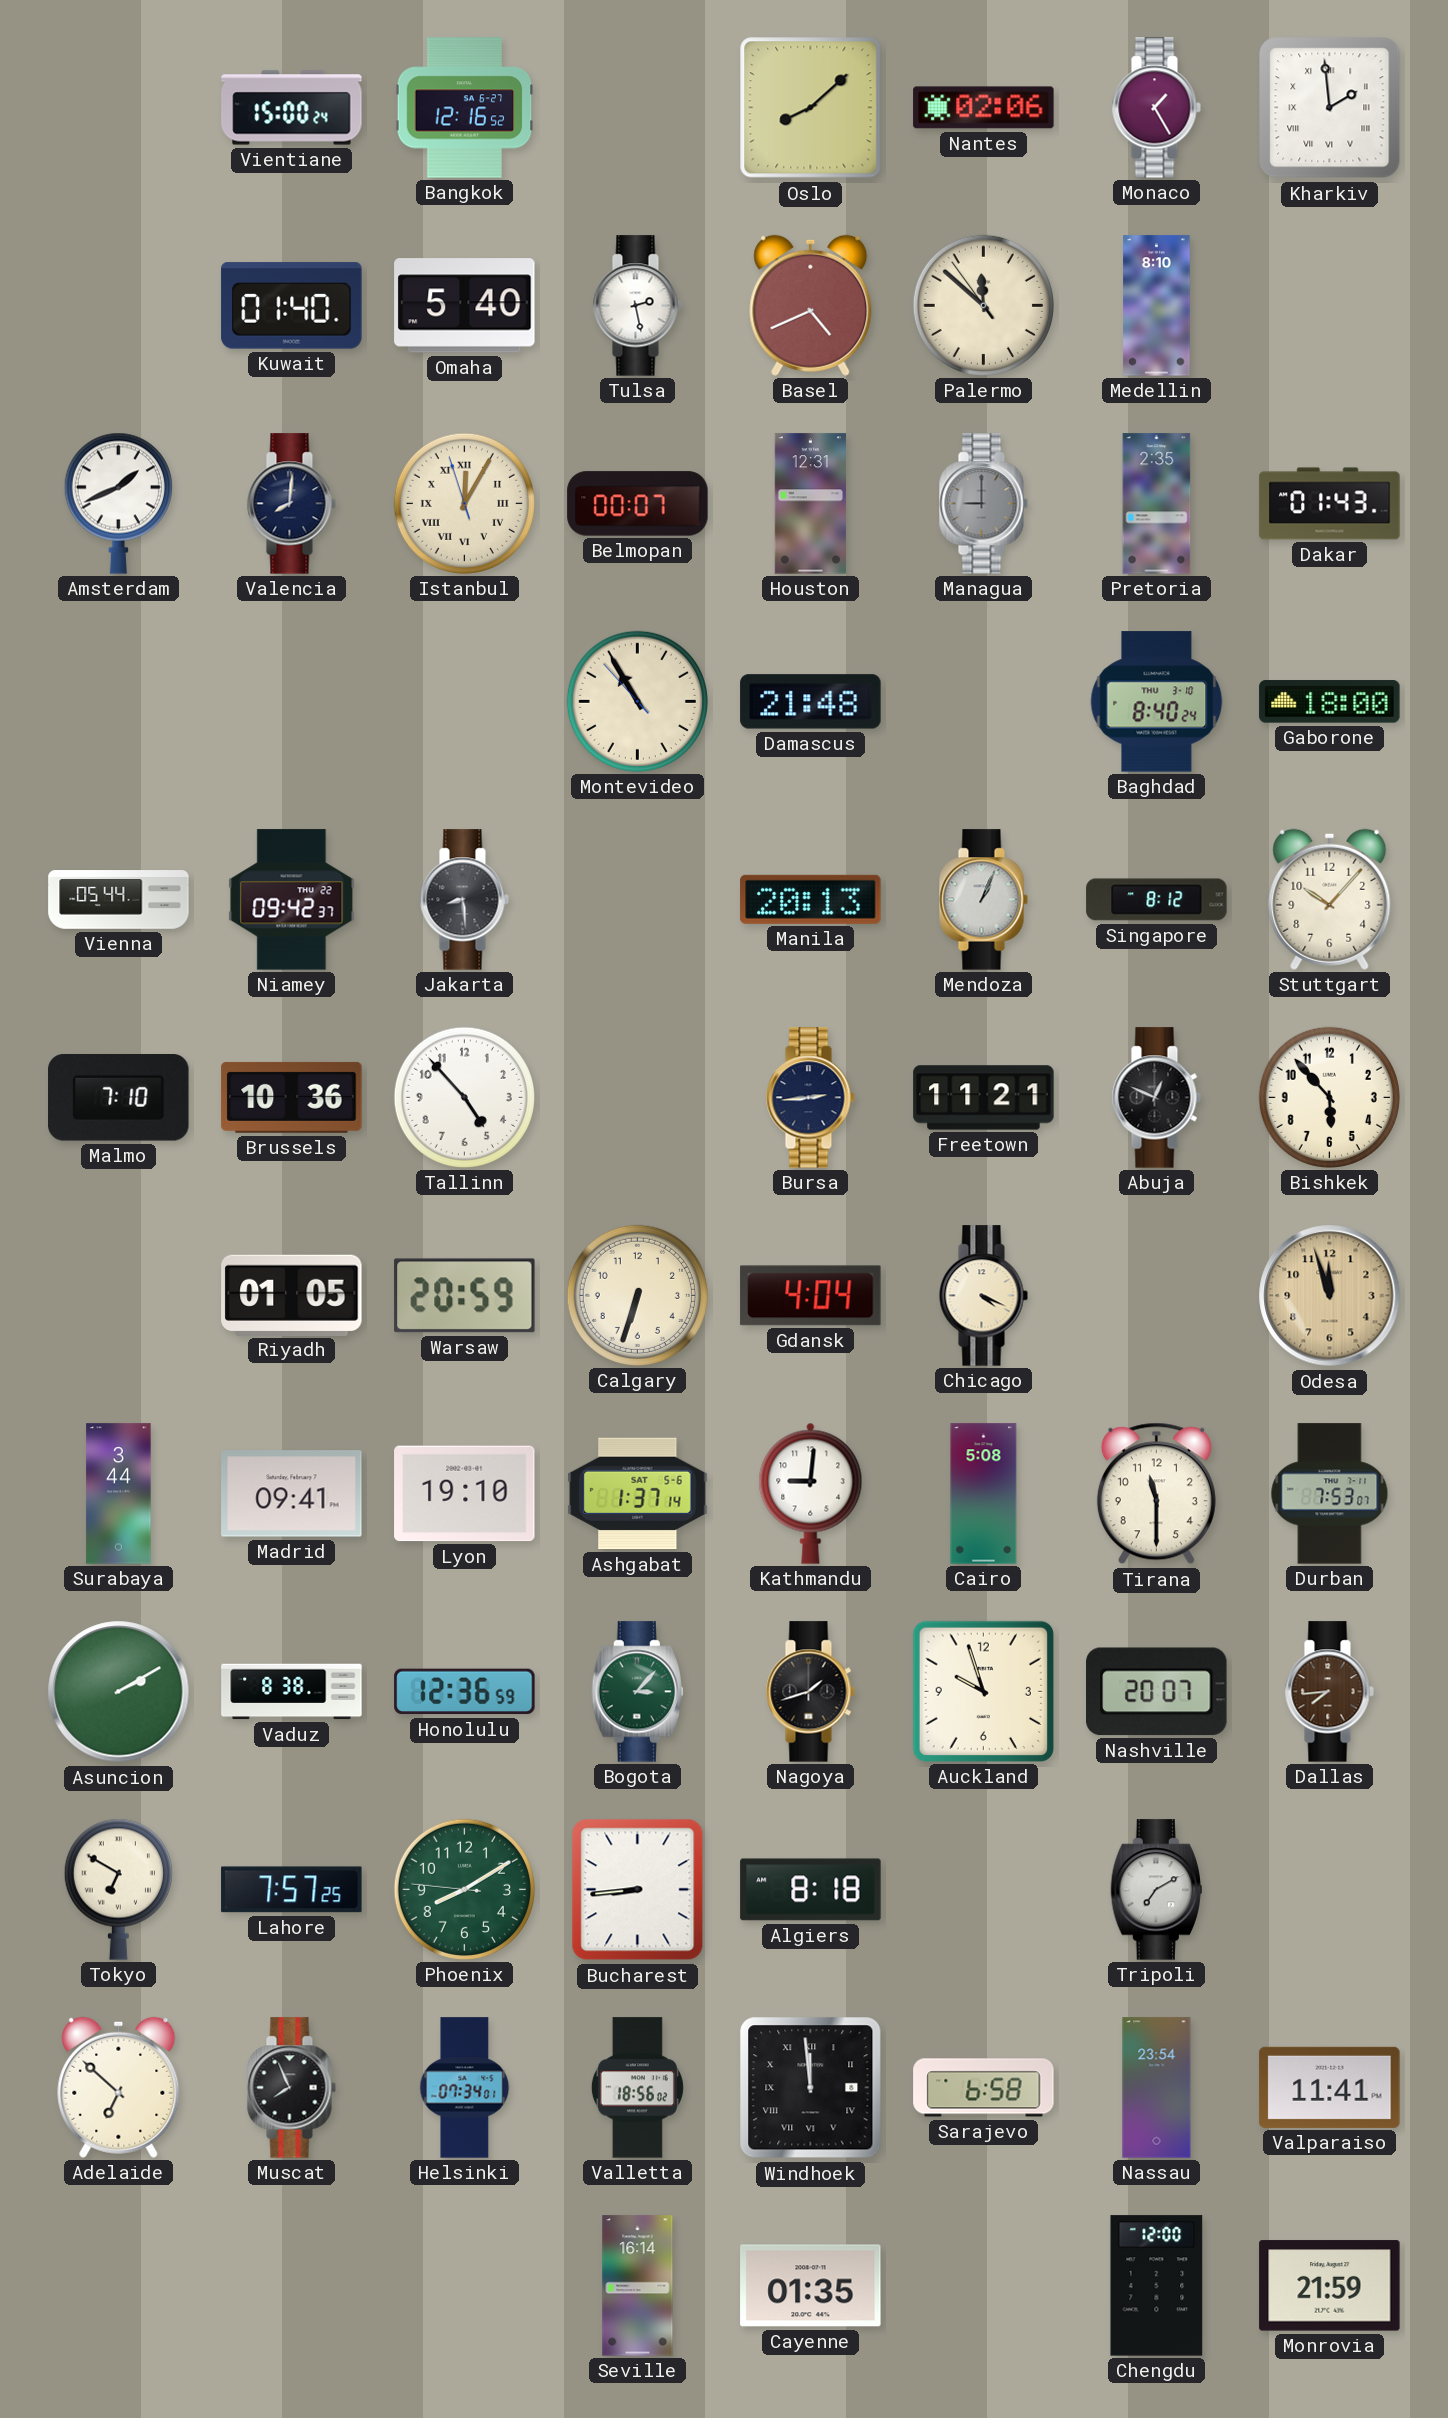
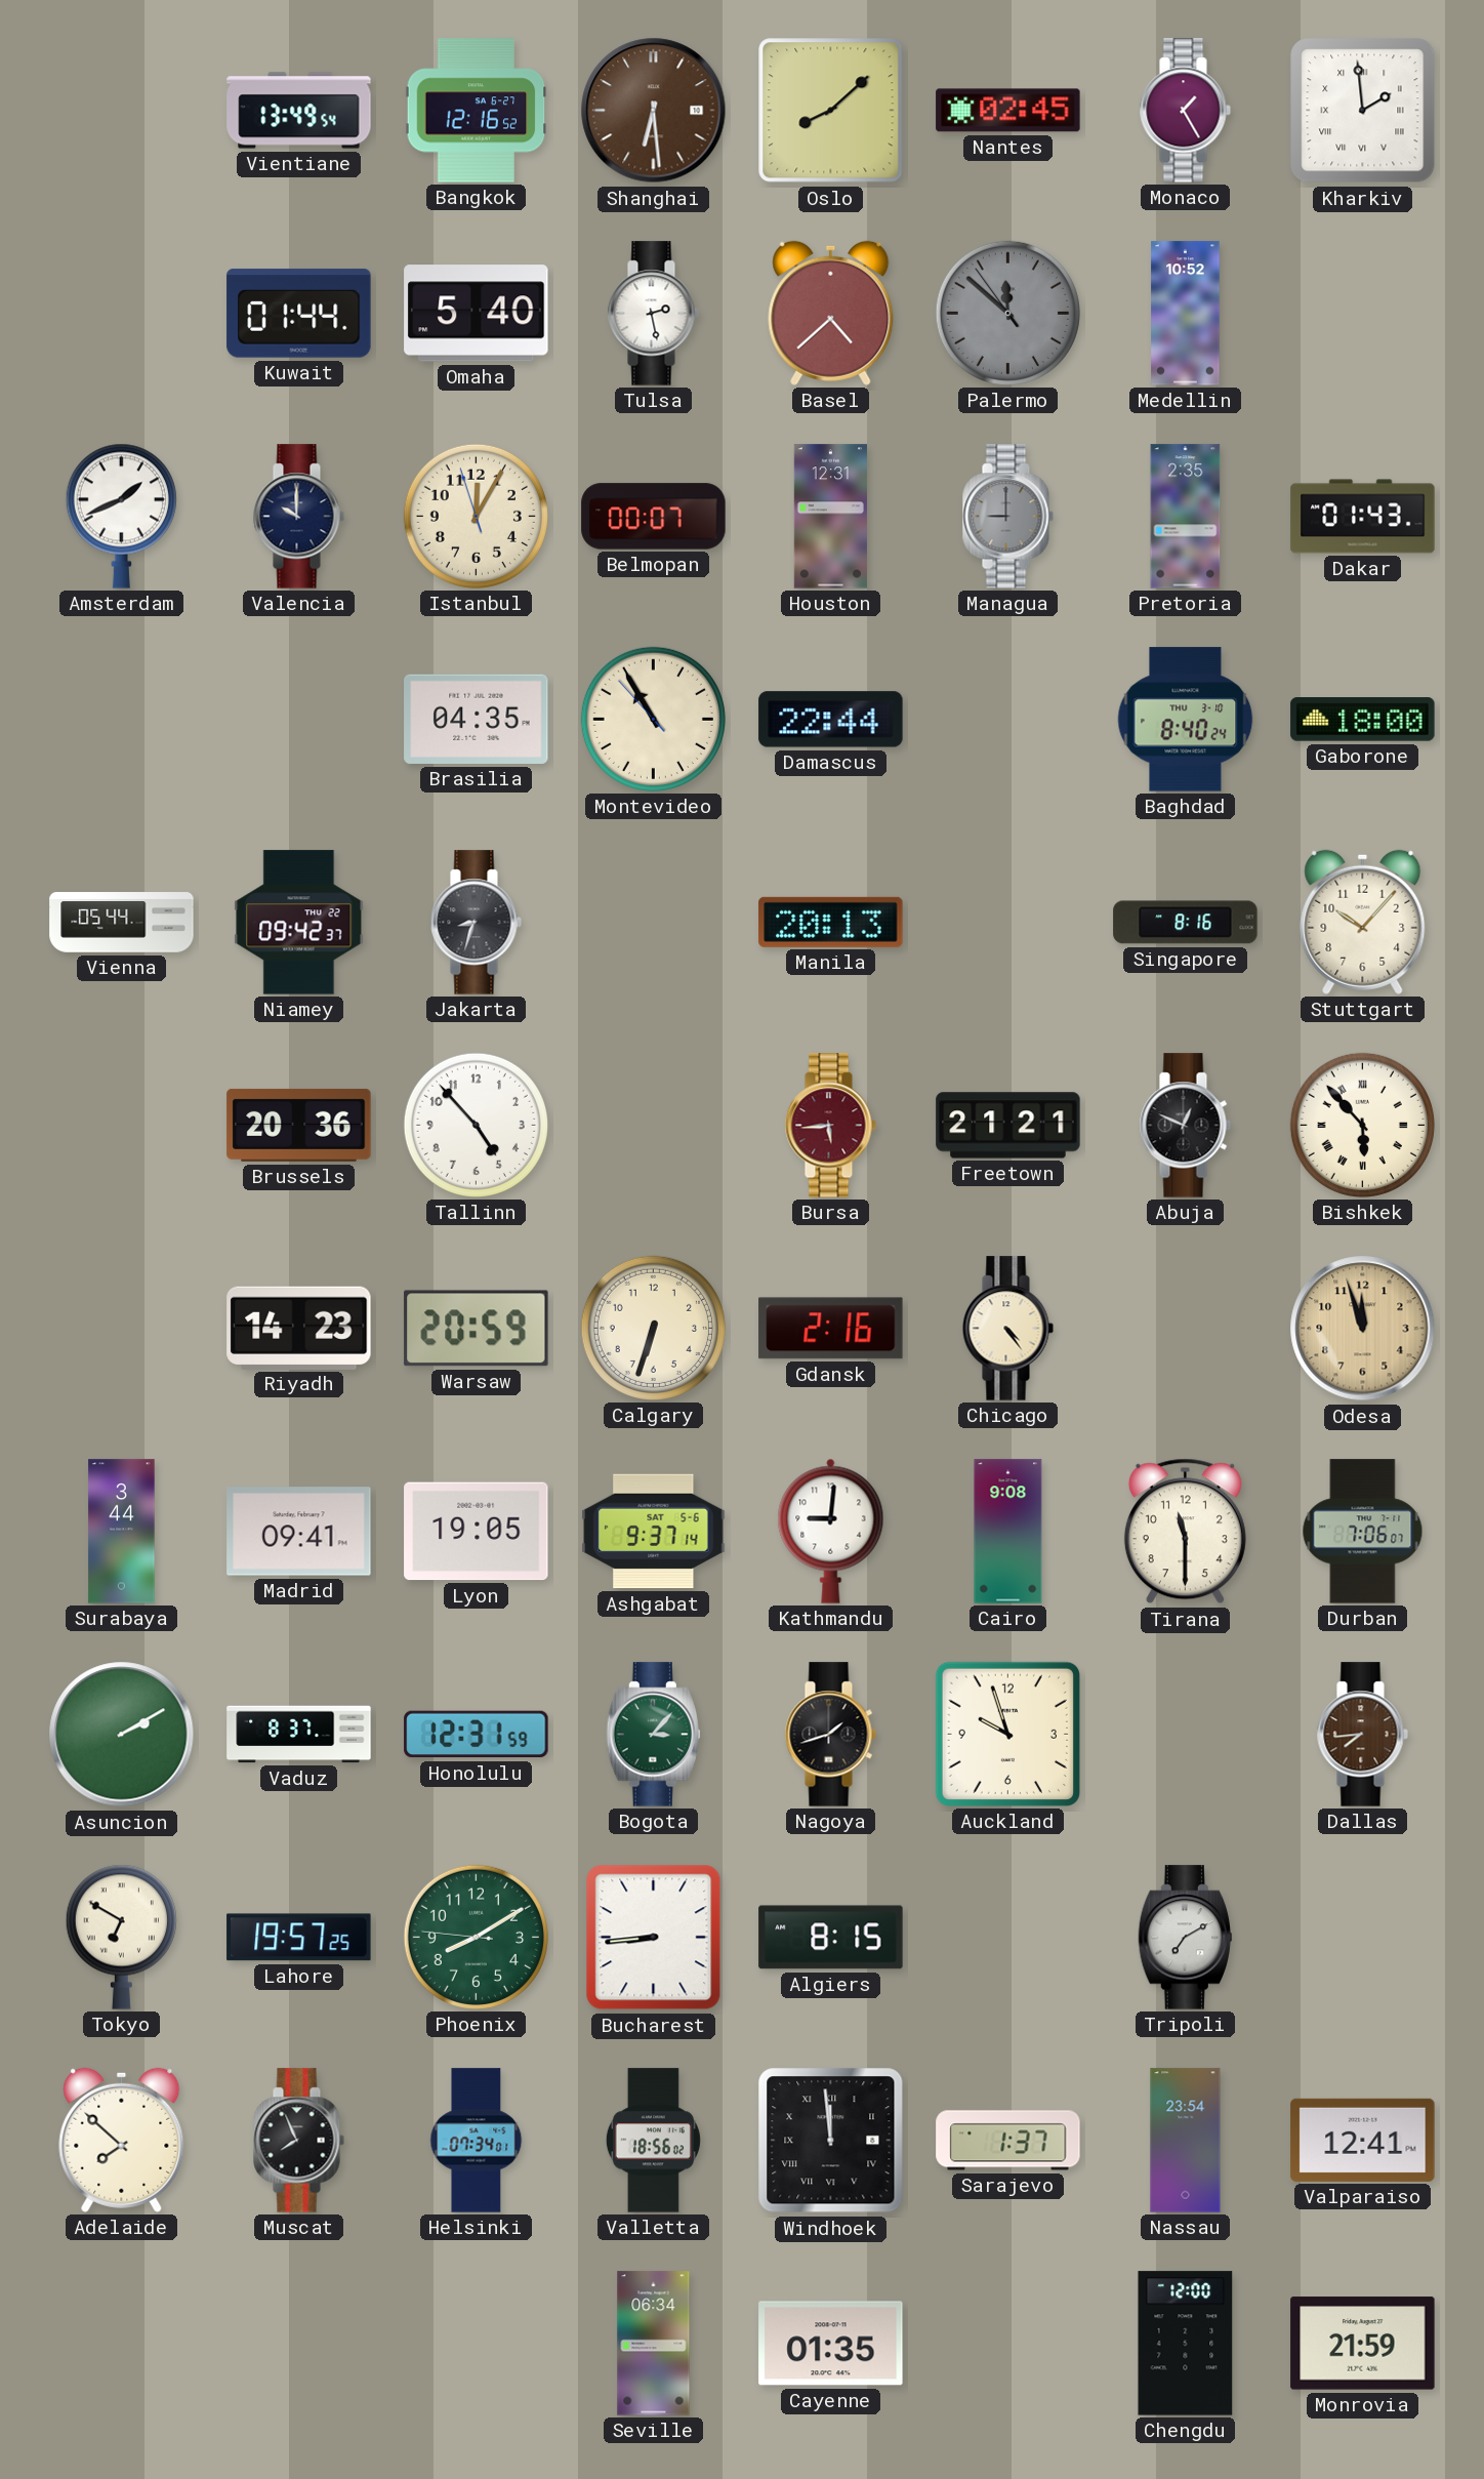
Vientiane: 15:00 -> 13:49 (299, 111)
Shanghai: none -> 6:29 (654, 111)
Nantes: 02:06 -> 02:45 (1008, 111)
Kuwait: 01:40 -> 01:44 (299, 314)
Basel: 4:41 -> 4:38 (831, 313)
Palermo dial: cream -> grey (1007, 313)
Medellin: 8:10 -> 10:52 (1186, 314)
Valencia: 8:01 -> 10:00 (298, 517)
Istanbul numerals: Roman -> Arabic (476, 516)
Brasilia: none -> 04:35 (477, 719)
Damascus: 21:48 -> 22:44 (831, 720)
Jakarta: 8:29 -> 8:33 (476, 923)
Mendoza: 1:04 -> none (983, 900)
Singapore: 8:12 -> 8:16 (1186, 923)
Malmo: 7:10 -> none (119, 1098)
Brussels: 10:36 -> 20:36 (299, 1125)
Bursa: 2:44 -> 5:44 (830, 1126)
Bursa dial: navy -> burgundy (830, 1126)
Freetown: 11:21 -> 21:21 (1008, 1126)
Bishkek numerals: Arabic -> Roman (1362, 1125)
Riyadh: 01:05 -> 14:23 (299, 1328)
Gdansk: 4:04 -> 2:16 (831, 1329)
Chicago: 4:19 -> 4:24 (1007, 1329)
Lyon: 19:10 -> 19:05 (477, 1532)
Ashgabat: 1:37 -> 9:37 (654, 1532)
Cairo: 5:08 -> 9:08 (1008, 1532)
Durban: 7:53 -> 7:06 (1363, 1532)
Vaduz: 8:38 -> 8:37 (299, 1735)
Honolulu: 12:36 -> 12:31 (477, 1735)
Nashville: 20:07 -> none (1157, 1692)
Lahore: 7:57 -> 19:57 (299, 1938)
Algiers: 8:18 -> 8:15 (831, 1938)
Adelaide: 6:52 -> 7:52 (122, 2140)
Sarajevo: 6:58 -> 1:37 (1008, 2141)
Valparaiso: 11:41 -> 12:41 (1363, 2140)
Seville: 16:14 -> 06:34 (654, 2344)
